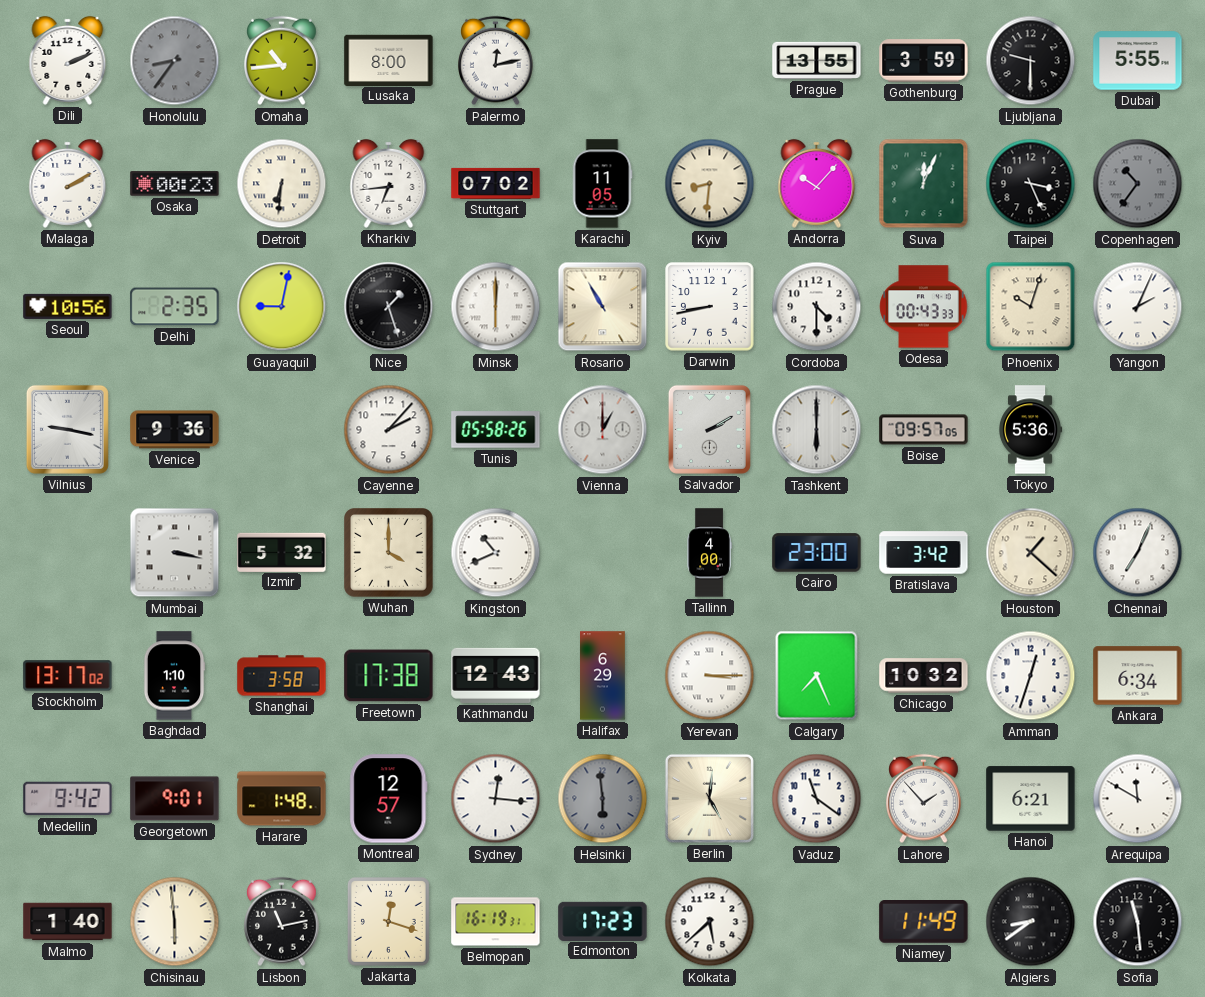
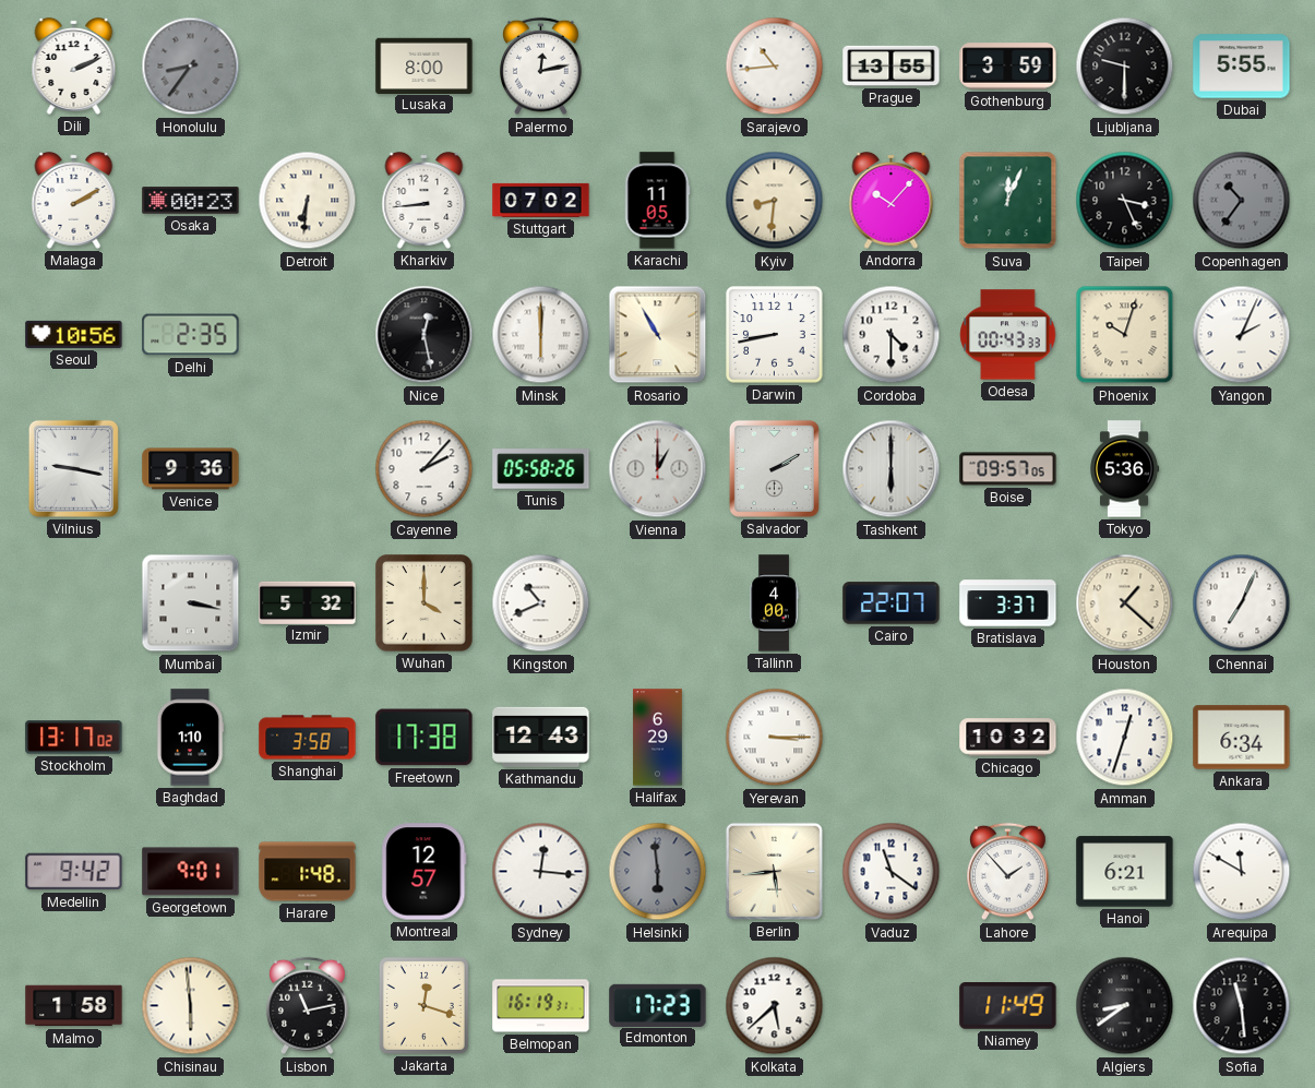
Omaha: 10:44 -> none (282, 61)
Sarajevo: none -> 10:44 (775, 67)
Kharkiv: 6:44 -> 8:44 (425, 200)
Guayaquil: 9:02 -> none (282, 307)
Nice: 1:27 -> 12:28 (425, 335)
Cairo: 23:00 -> 22:07 (892, 603)
Bratislava: 3:42 -> 3:37 (1008, 603)
Calgary: 7:26 -> none (817, 676)
Berlin: 5:01 -> 5:44 (774, 871)
Malmo: 1:40 -> 1:58 (74, 1006)
